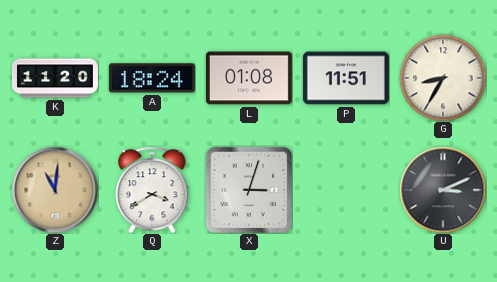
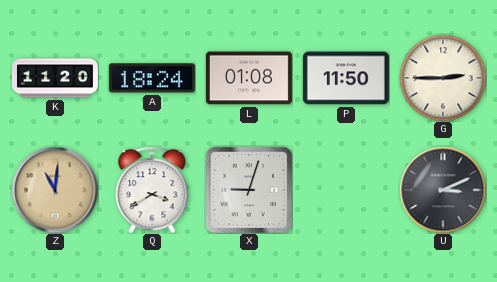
P: 11:51 -> 11:50 (346, 78)
G: 8:35 -> 2:45 (443, 78)
X: 3:03 -> 9:03 (249, 190)
